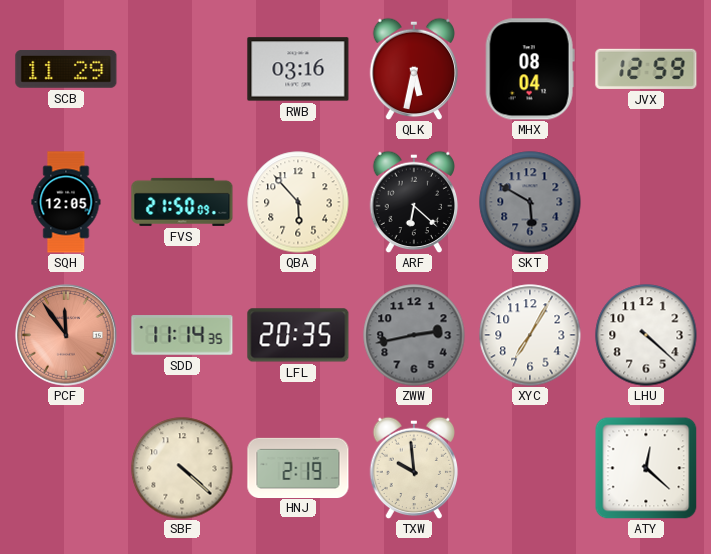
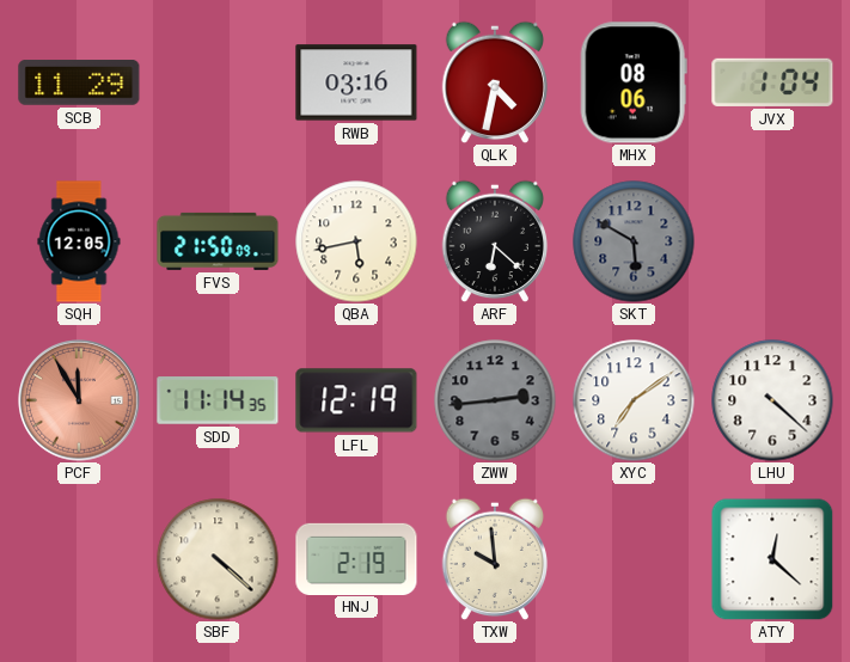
QLK: 5:32 -> 4:32 (495, 82)
MHX: 08:04 -> 08:06 (634, 82)
JVX: 12:59 -> 1:04 (772, 82)
QBA: 5:53 -> 5:43 (356, 241)
PCF: 11:54 -> 11:55 (79, 400)
LFL: 20:35 -> 12:19 (356, 400)
ZWW: 2:43 -> 2:44 (495, 400)
XYC: 7:05 -> 7:09 (634, 400)
